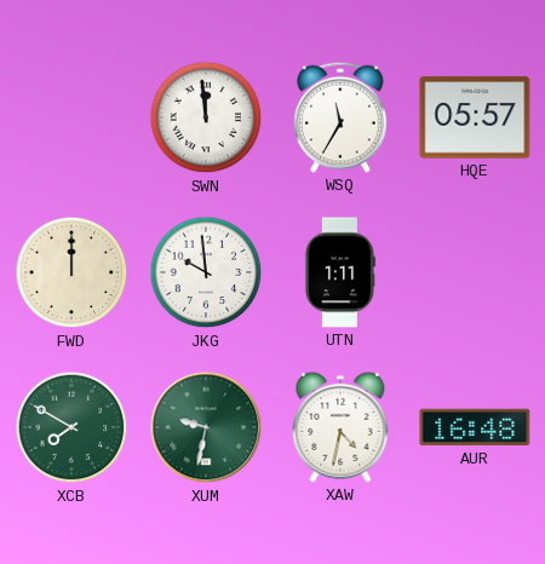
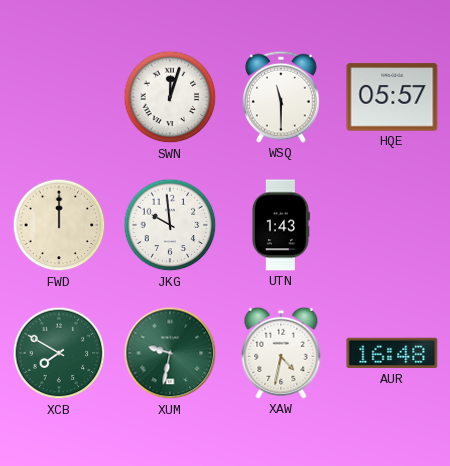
SWN: 11:59 -> 12:03 (170, 97)
WSQ: 11:35 -> 11:30 (282, 97)
UTN: 1:11 -> 1:43 (280, 225)
